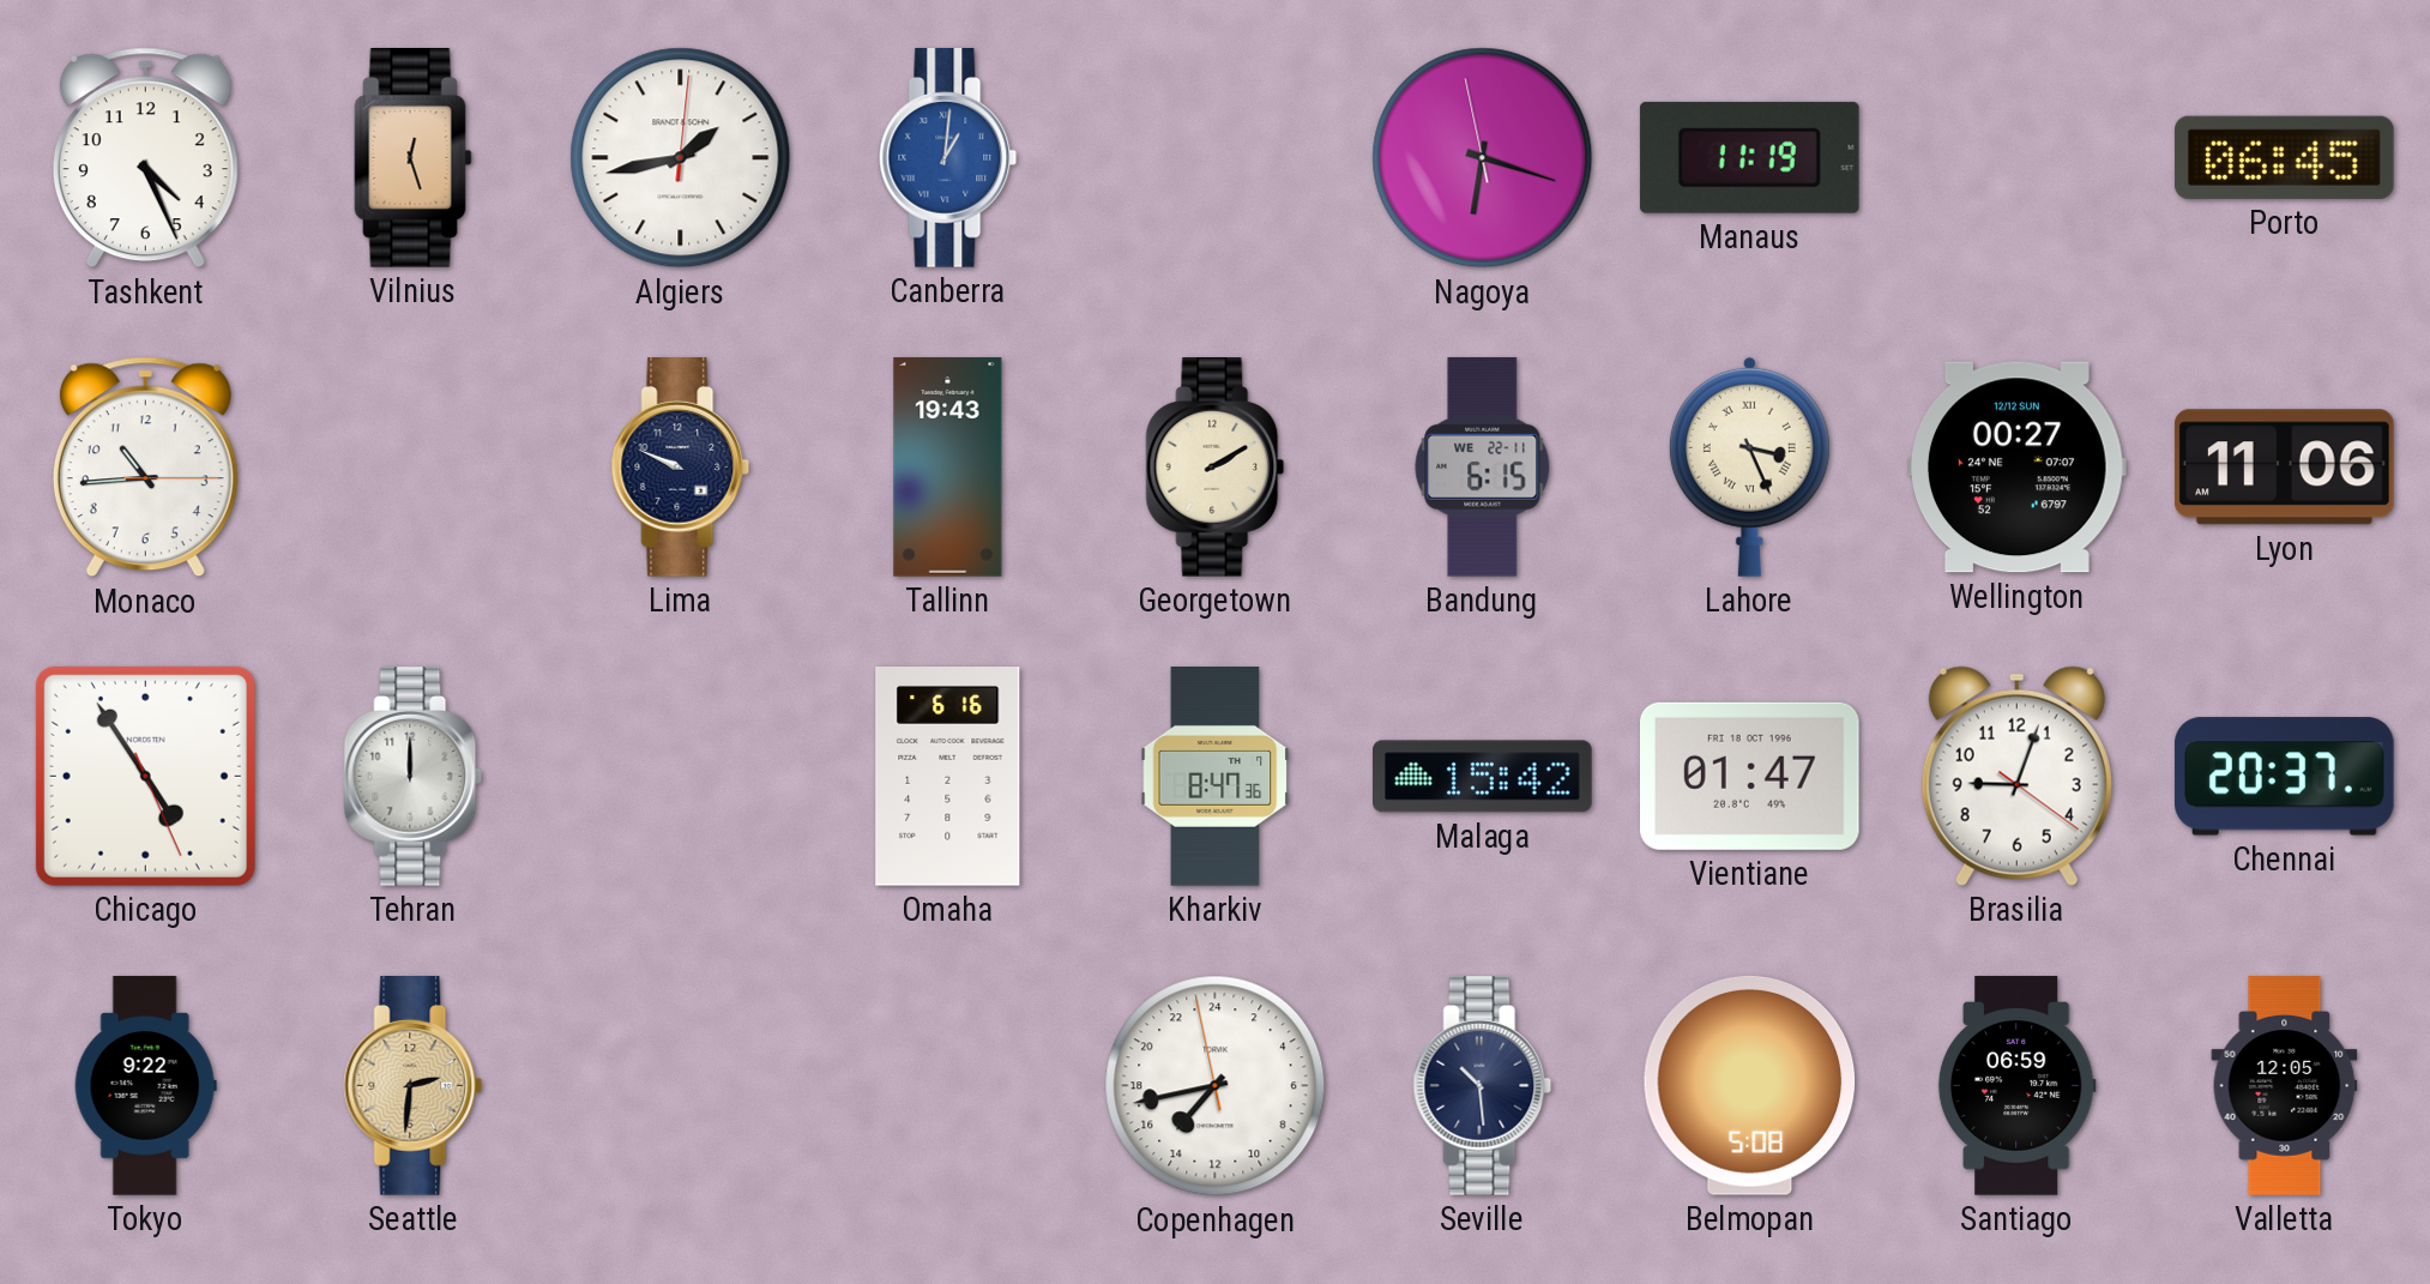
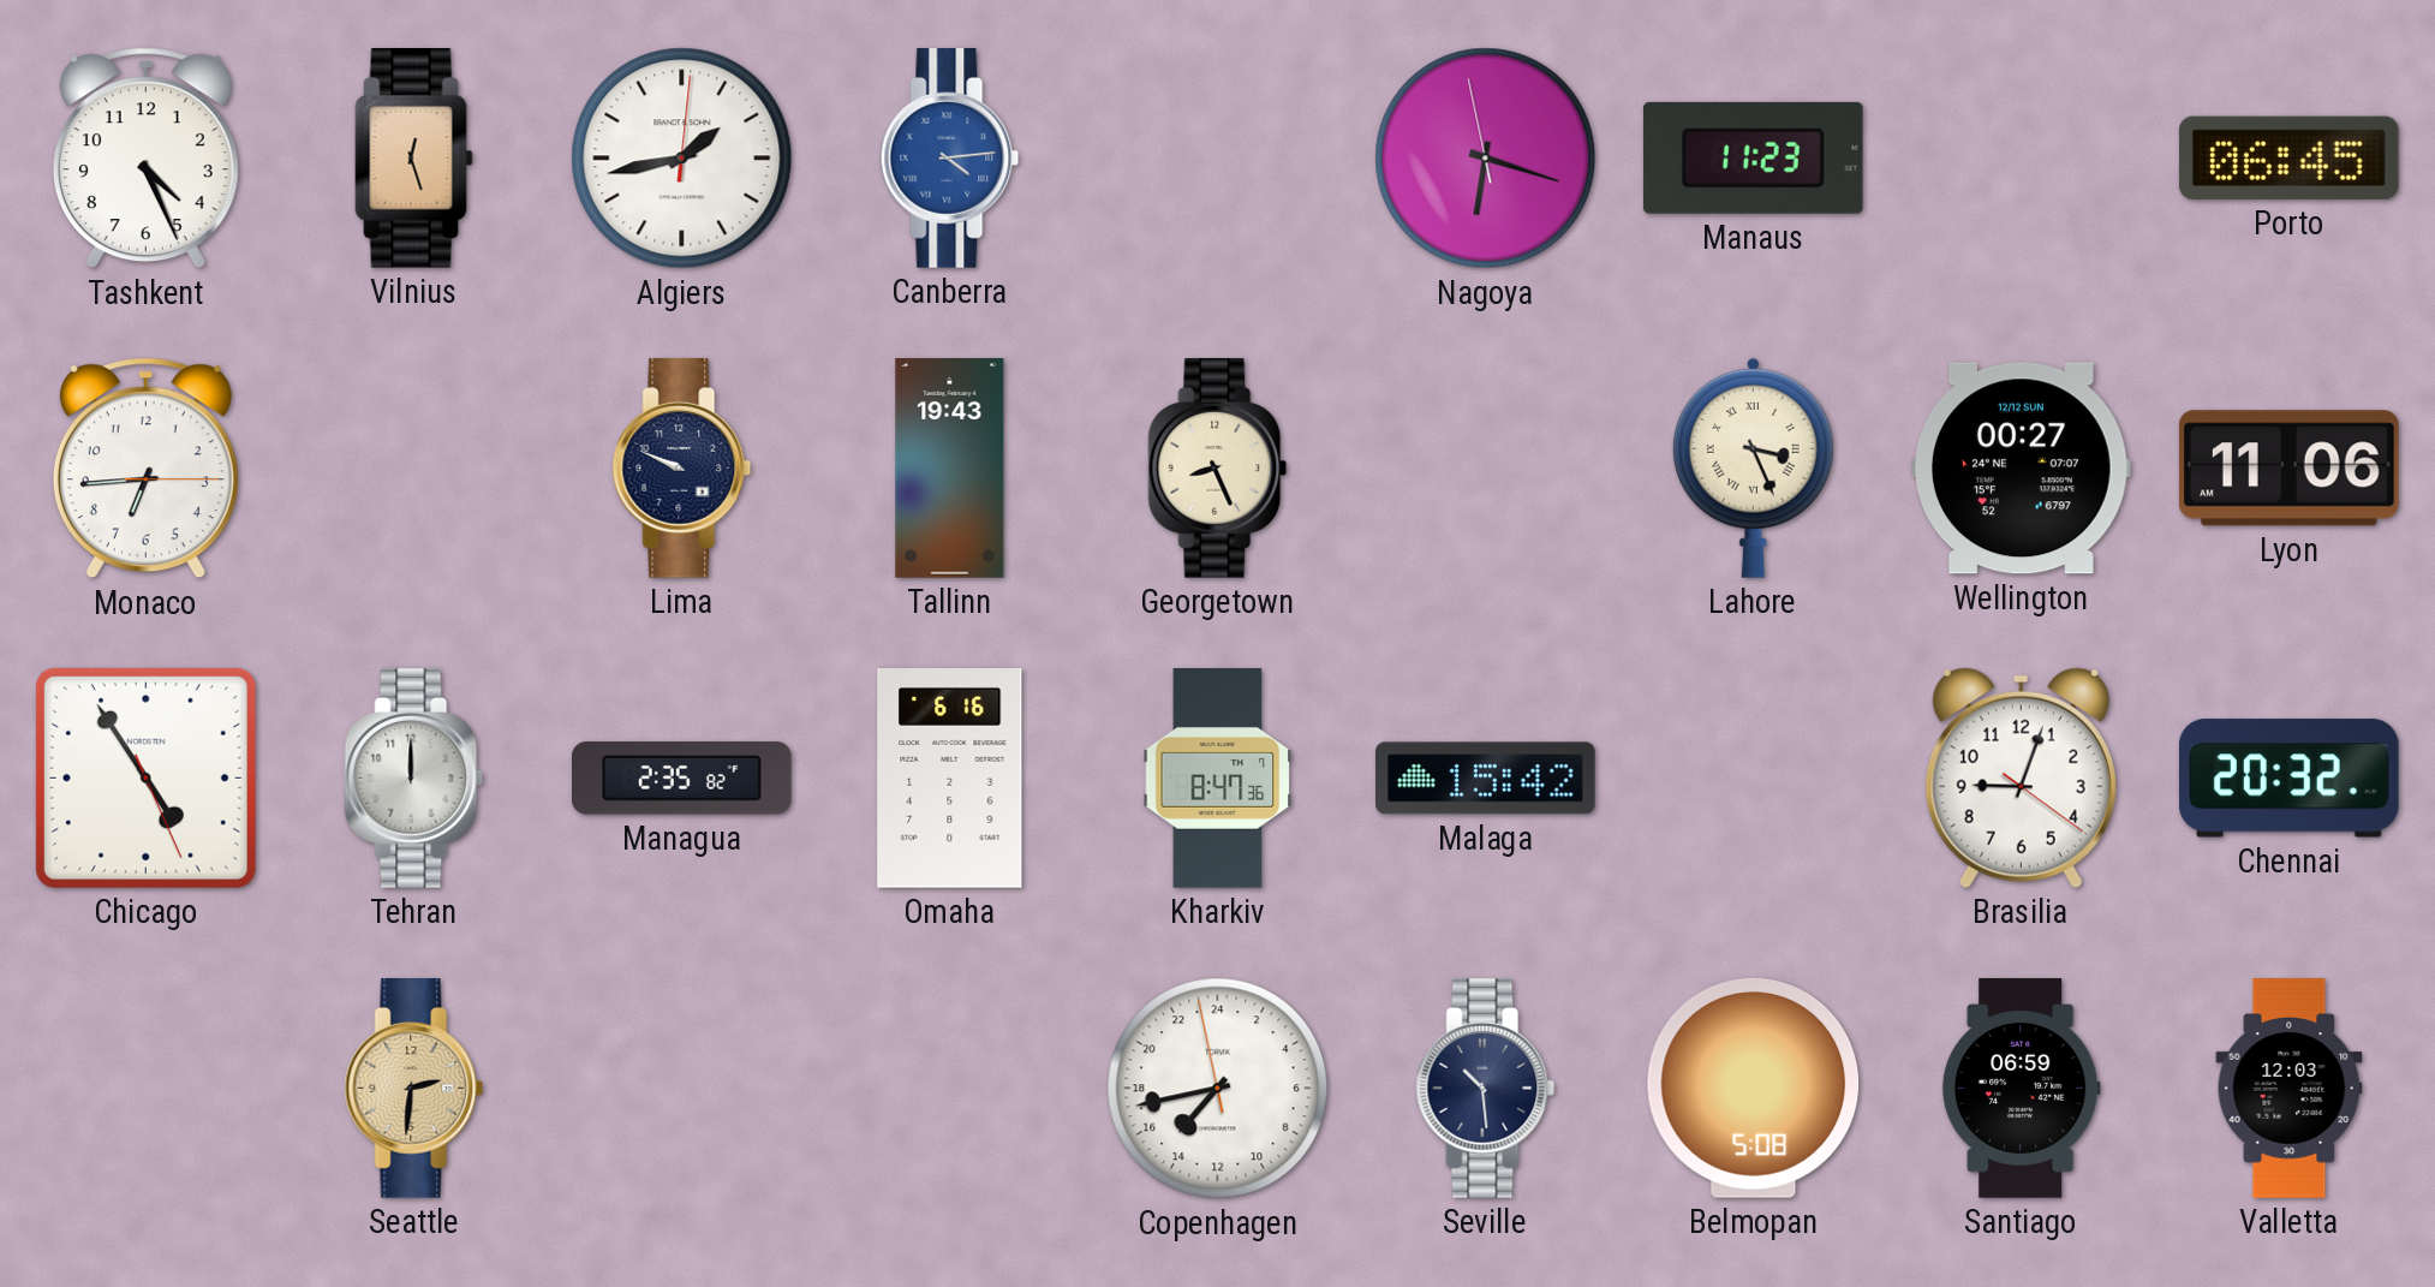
Canberra: 1:01 -> 4:14 (950, 159)
Manaus: 11:19 -> 11:23 (1753, 157)
Monaco: 10:44 -> 6:44 (145, 469)
Georgetown: 2:10 -> 8:26 (1218, 469)
Bandung: 6:15 -> none (1483, 466)
Managua: none -> 2:35 (682, 779)
Vientiane: 01:47 -> none (1749, 776)
Chennai: 20:37 -> 20:32 (2288, 779)
Tokyo: 9:22 -> none (145, 1086)
Valletta: 12:05 -> 12:03 (2290, 1089)
